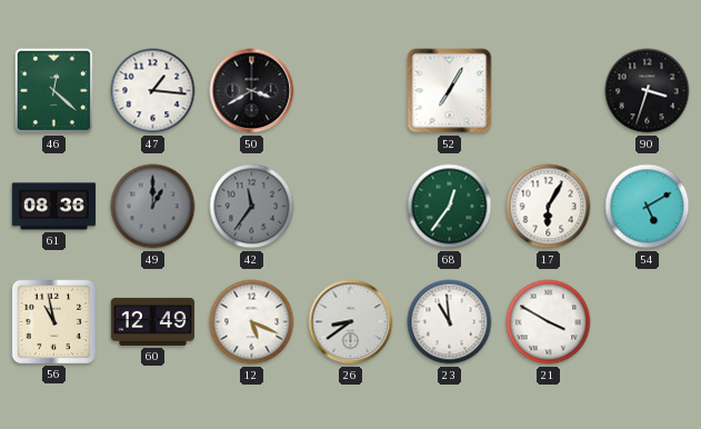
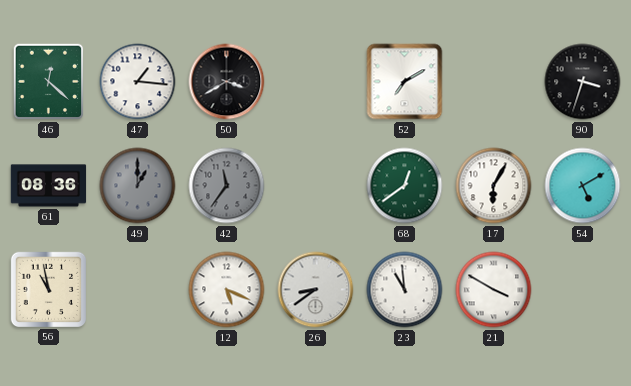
52: 7:05 -> 7:10 (405, 82)
68: 12:36 -> 12:39 (405, 186)
60: 12:49 -> none (153, 321)
